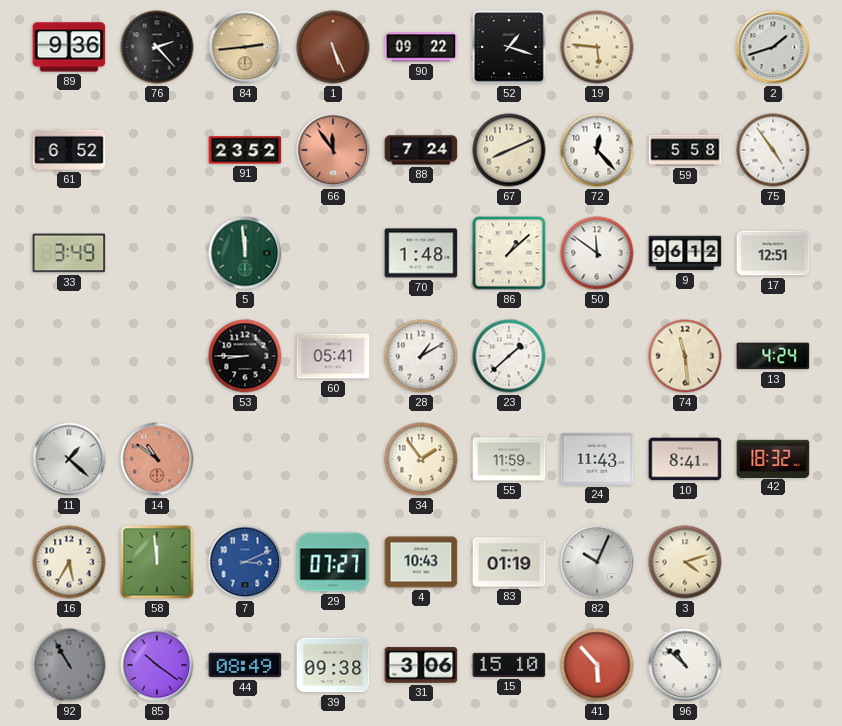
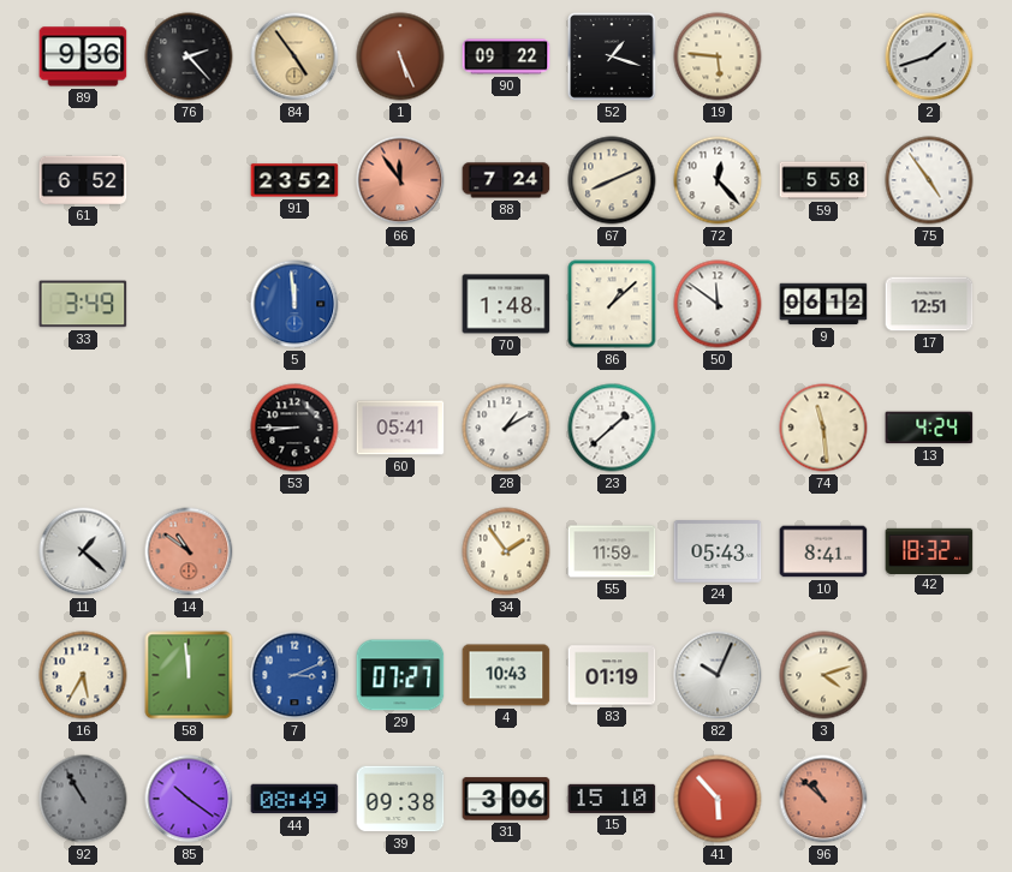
84: 2:44 -> 4:54 (294, 56)
5 dial: green -> blue (294, 304)
24: 11:43 -> 05:43 (718, 551)
96 dial: white -> salmon (823, 799)
